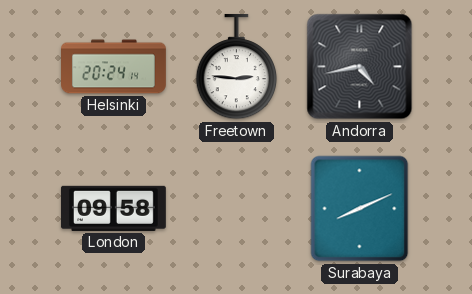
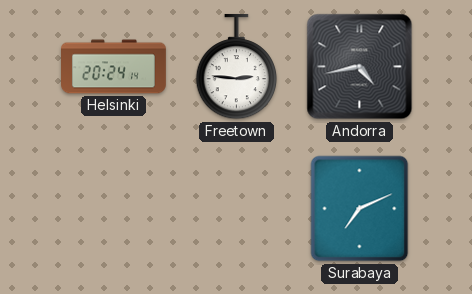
London: 09:58 -> none (113, 208)
Surabaya: 8:11 -> 7:11 (360, 209)
